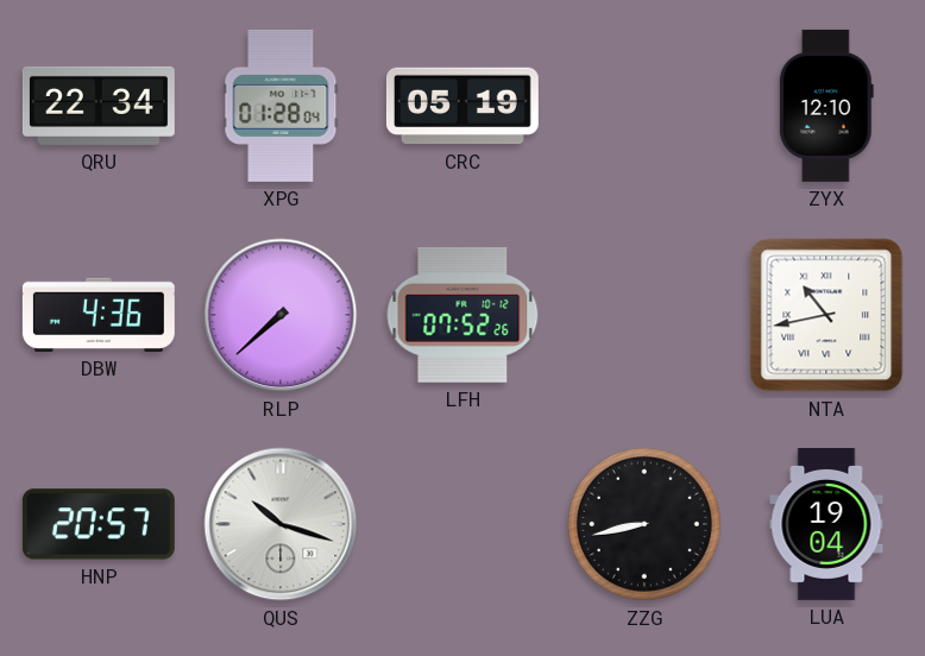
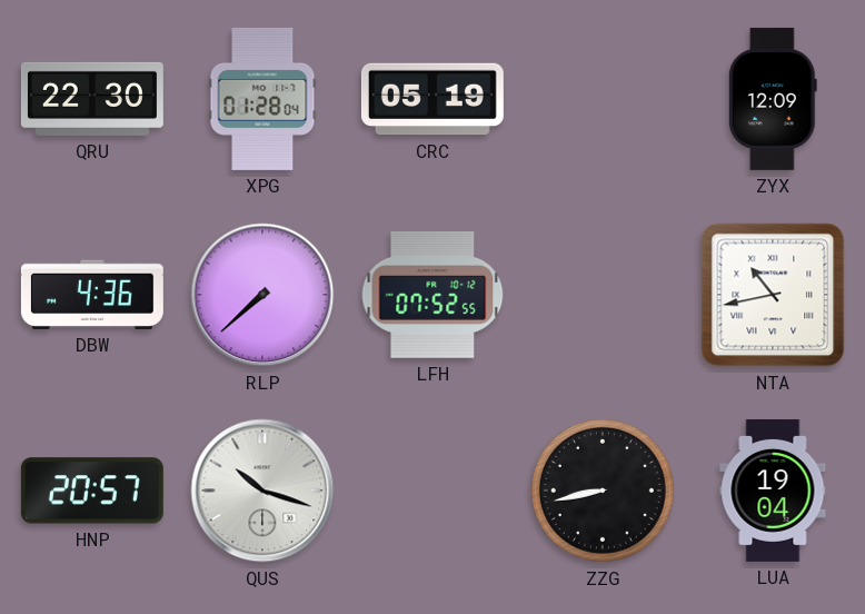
QRU: 22:34 -> 22:30 (92, 99)
ZYX: 12:10 -> 12:09 (773, 99)
LFH: 07:52:26 -> 07:52:55 (432, 295)
